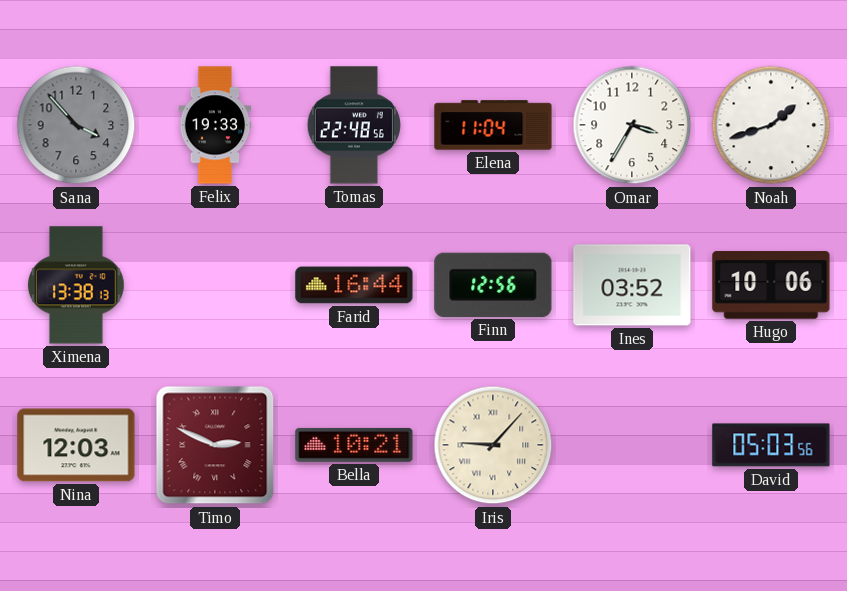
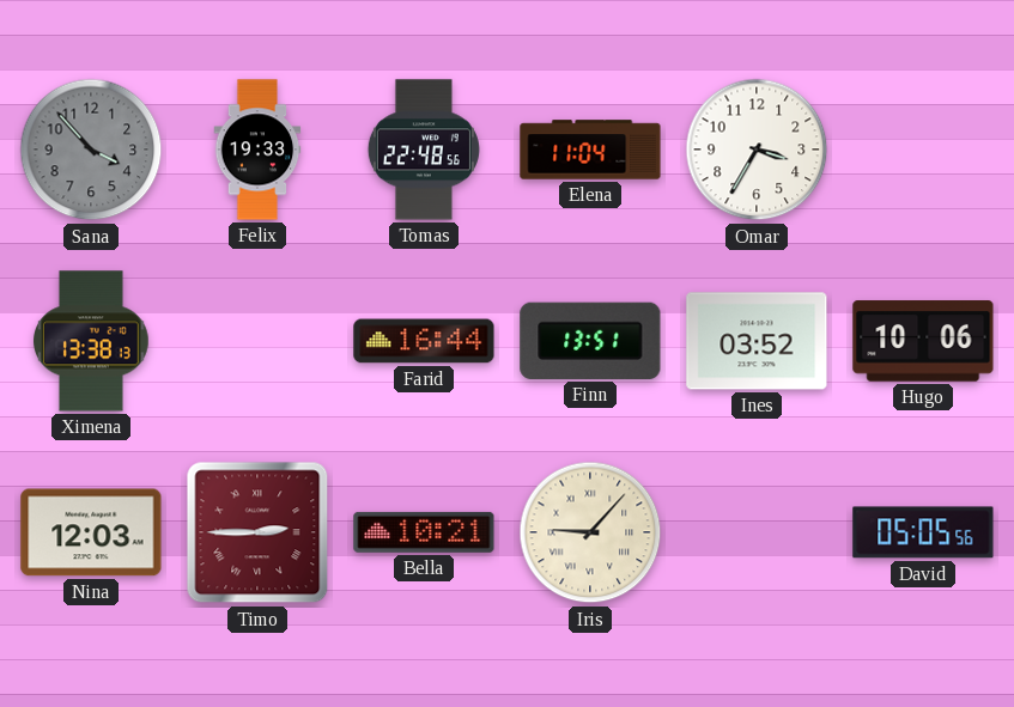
Noah: 1:42 -> none (771, 125)
Finn: 12:56 -> 13:51 (590, 341)
Timo: 2:49 -> 2:45 (257, 532)
David: 05:03 -> 05:05 (923, 532)
